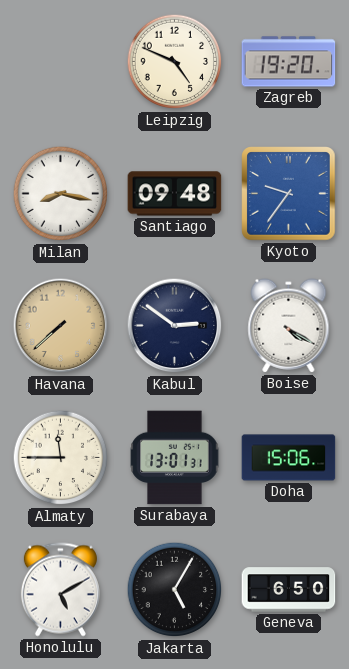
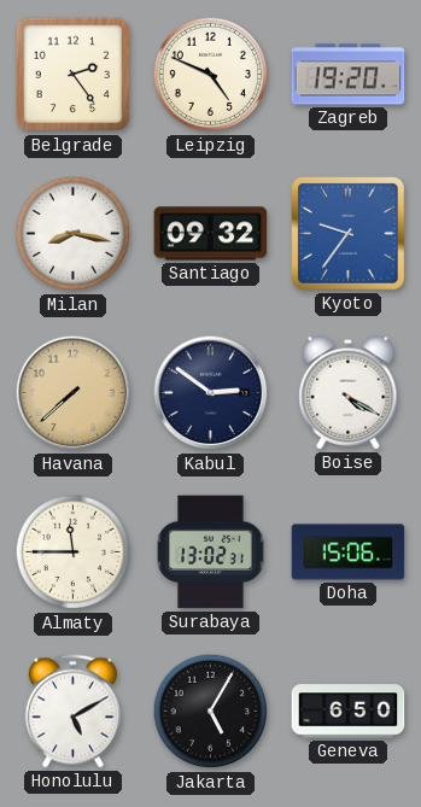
Belgrade: none -> 2:24 (74, 75)
Santiago: 09:48 -> 09:32 (211, 234)
Surabaya: 13:01 -> 13:02 (211, 552)
